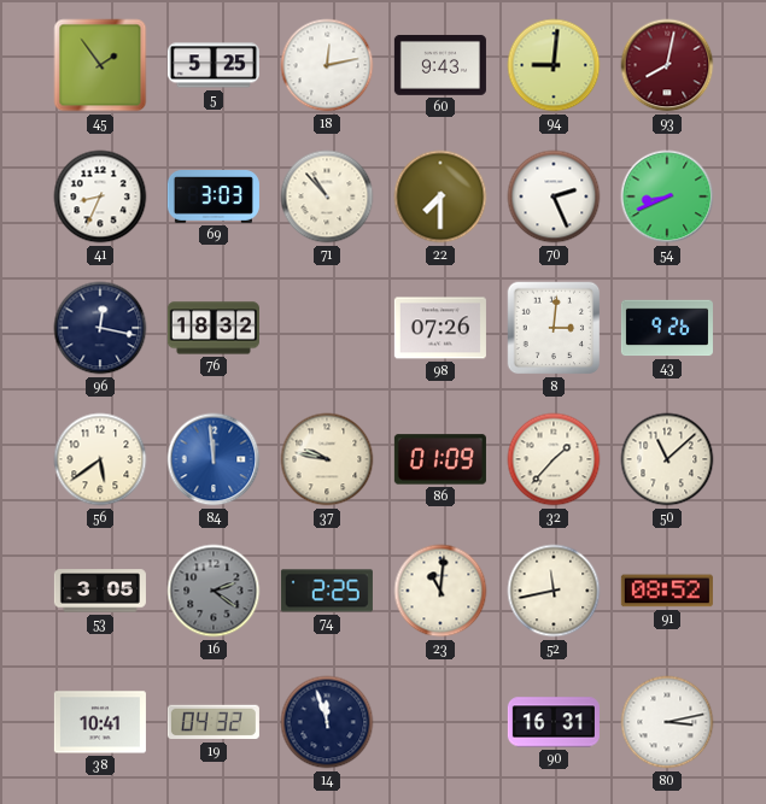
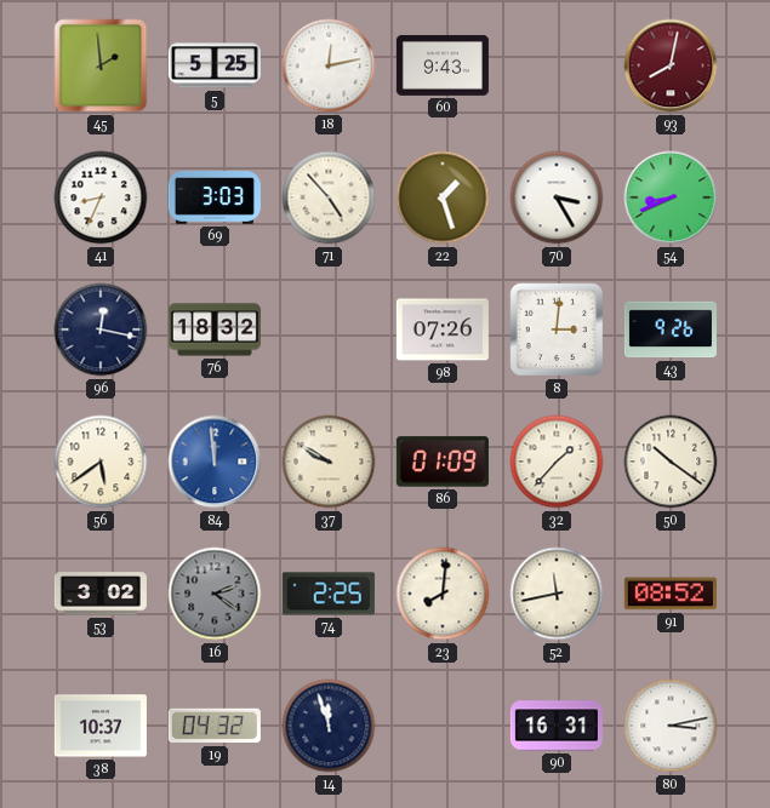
45: 1:54 -> 1:59 (101, 65)
94: 9:01 -> none (554, 65)
71: 10:53 -> 4:53 (329, 197)
22: 7:30 -> 1:27 (443, 197)
70: 2:26 -> 3:25 (557, 197)
37: 9:47 -> 9:50 (329, 462)
50: 11:08 -> 10:21 (671, 462)
53: 3:05 -> 3:02 (101, 594)
23: 11:01 -> 8:01 (443, 594)
38: 10:41 -> 10:37 (101, 726)
